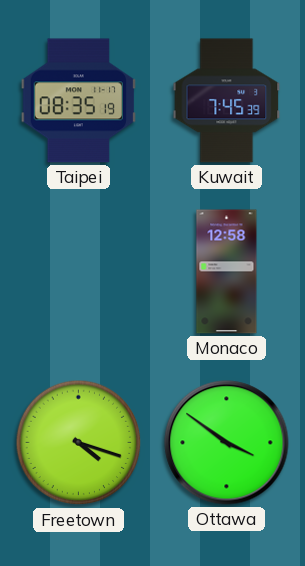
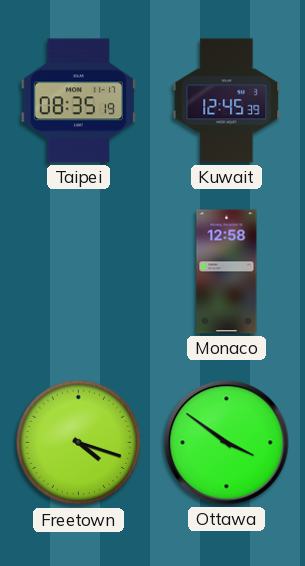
Kuwait: 7:45 -> 12:45 (227, 101)
